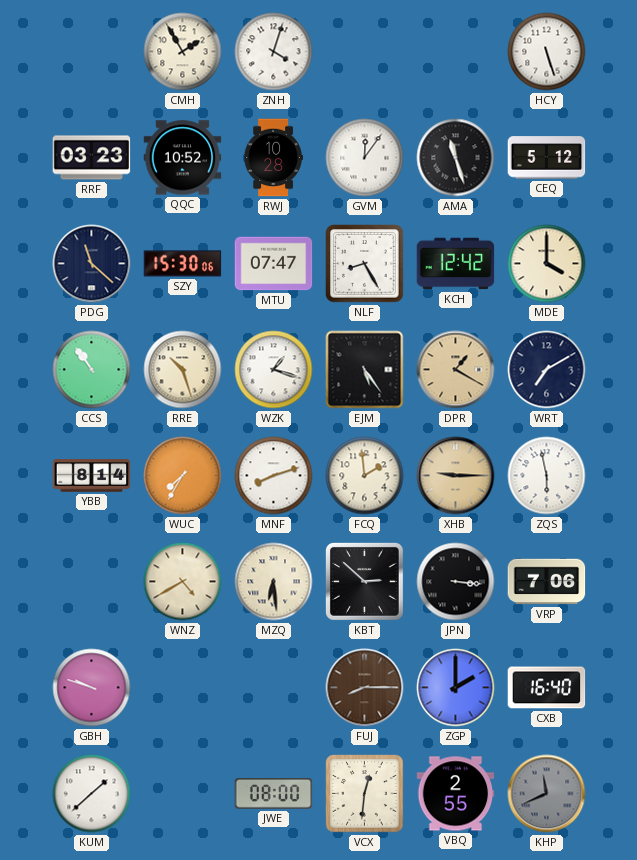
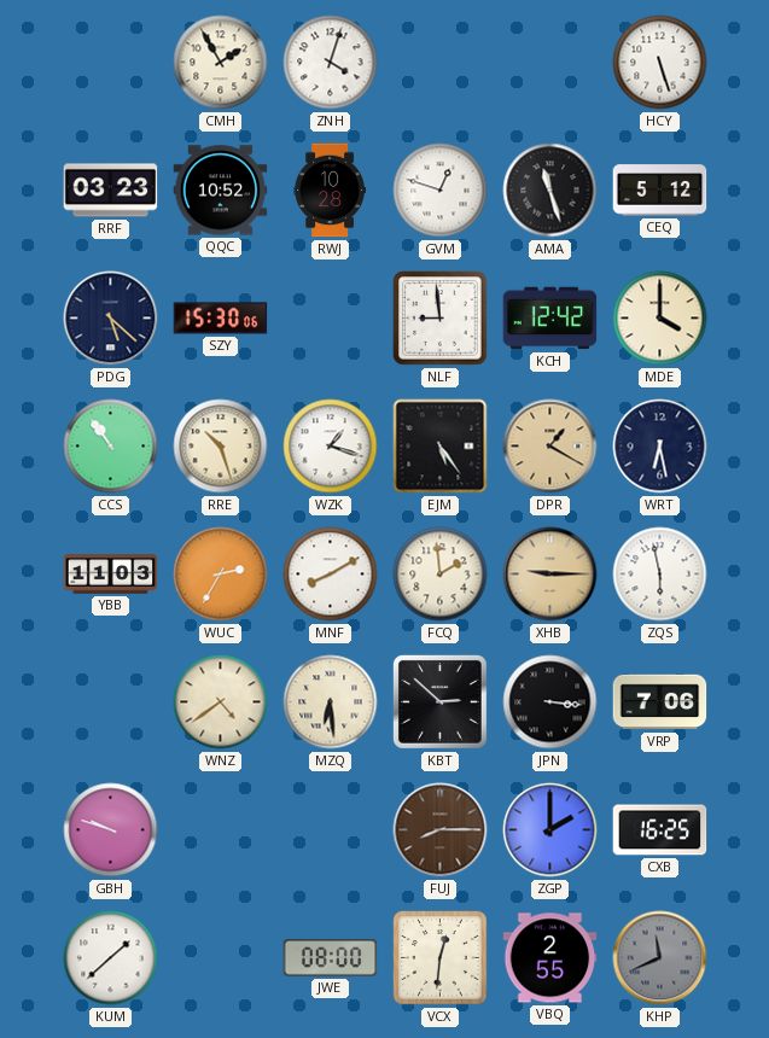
GVM: 12:06 -> 12:48 (441, 191)
PDG: 11:22 -> 5:22 (111, 319)
MTU: 07:47 -> none (274, 264)
NLF: 8:25 -> 8:59 (441, 319)
WRT: 7:10 -> 6:28 (660, 447)
YBB: 8:14 -> 11:03 (111, 575)
WUC: 7:35 -> 2:35 (221, 575)
MNF: 8:12 -> 8:10 (331, 575)
WNZ: 4:40 -> 4:39 (221, 702)
CXB: 16:40 -> 16:25 (660, 830)
